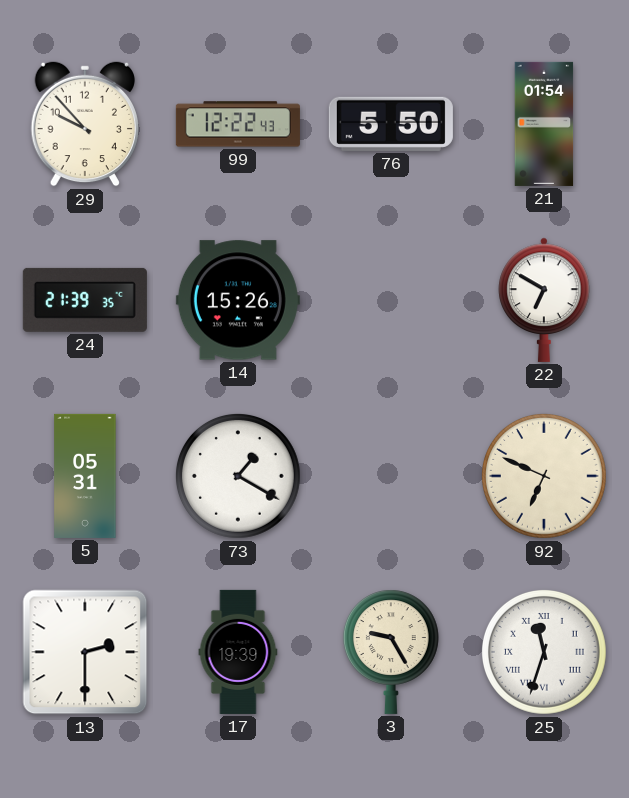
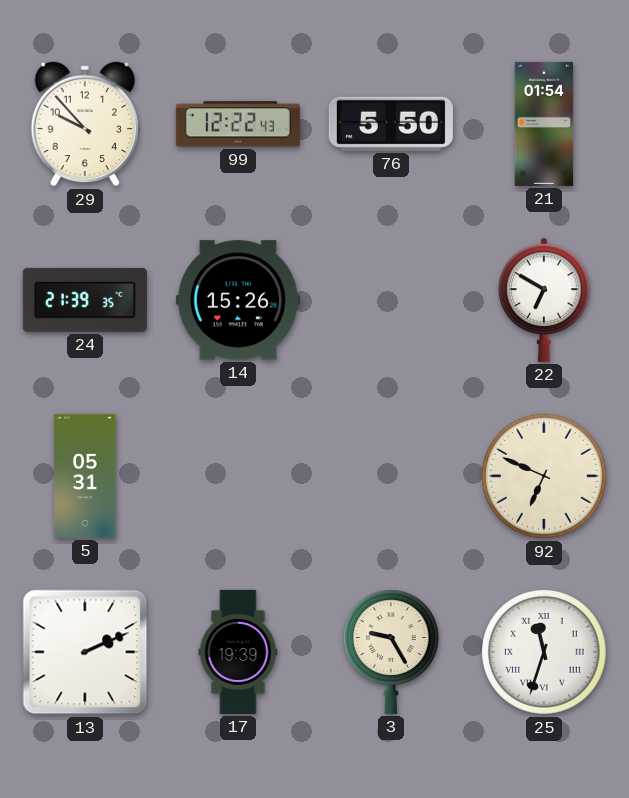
73: 1:20 -> none (238, 476)
13: 2:30 -> 2:11 (85, 652)
